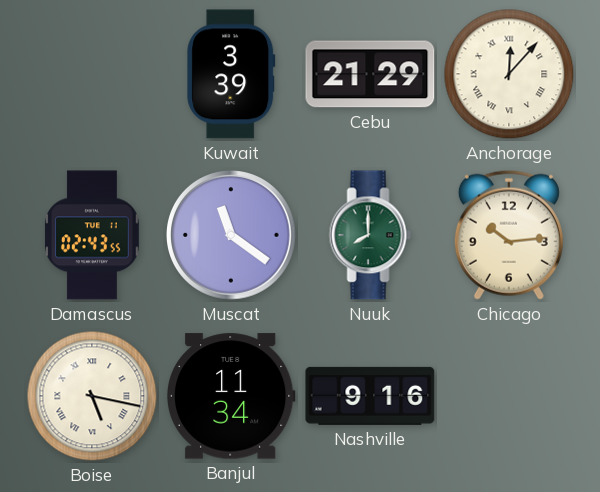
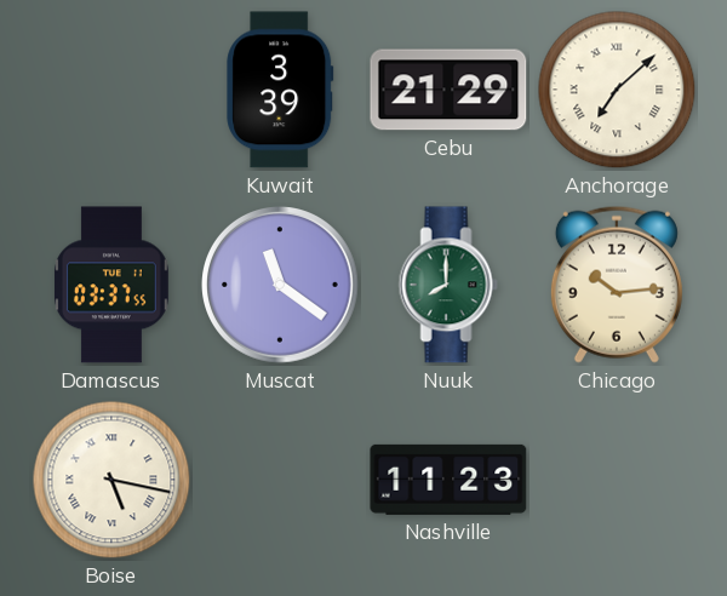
Anchorage: 12:07 -> 7:08 (617, 90)
Damascus: 02:43 -> 03:37 (111, 285)
Banjul: 11:34 -> none (231, 396)
Nashville: 9:16 -> 11:23 (448, 480)
